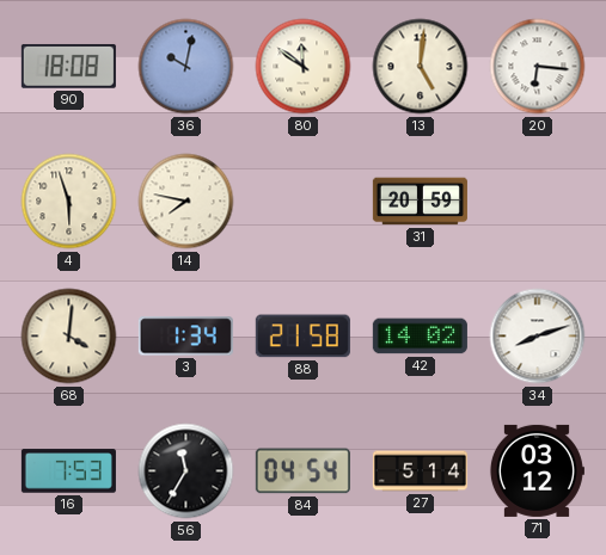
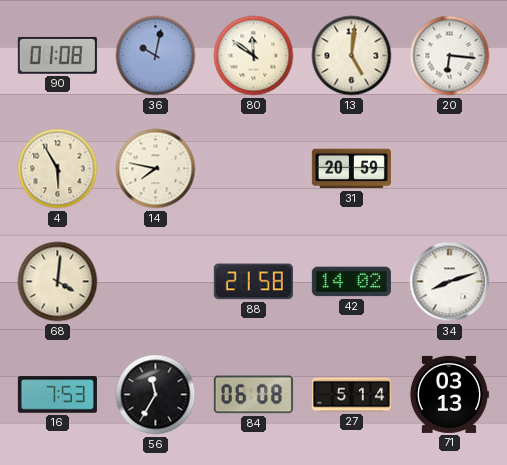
90: 18:08 -> 01:08 (57, 56)
4: 5:57 -> 5:55 (58, 169)
3: 1:34 -> none (185, 337)
84: 04:54 -> 06:08 (253, 395)
71: 03:12 -> 03:13 (449, 394)
